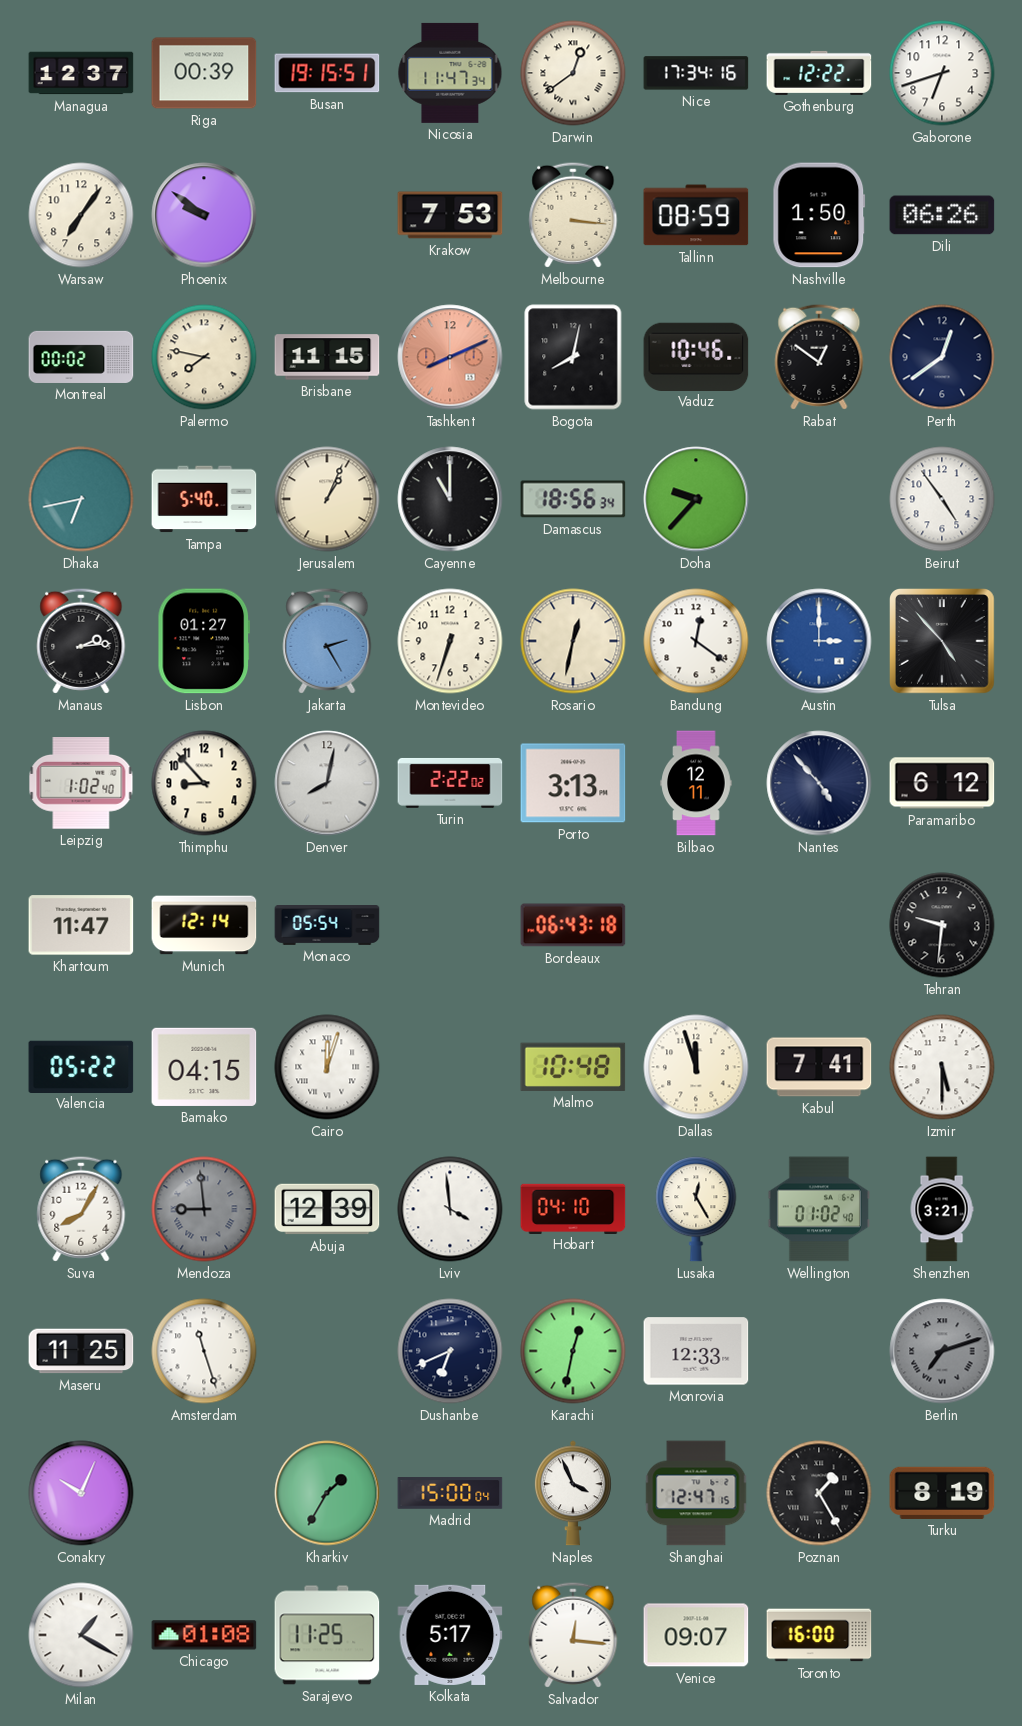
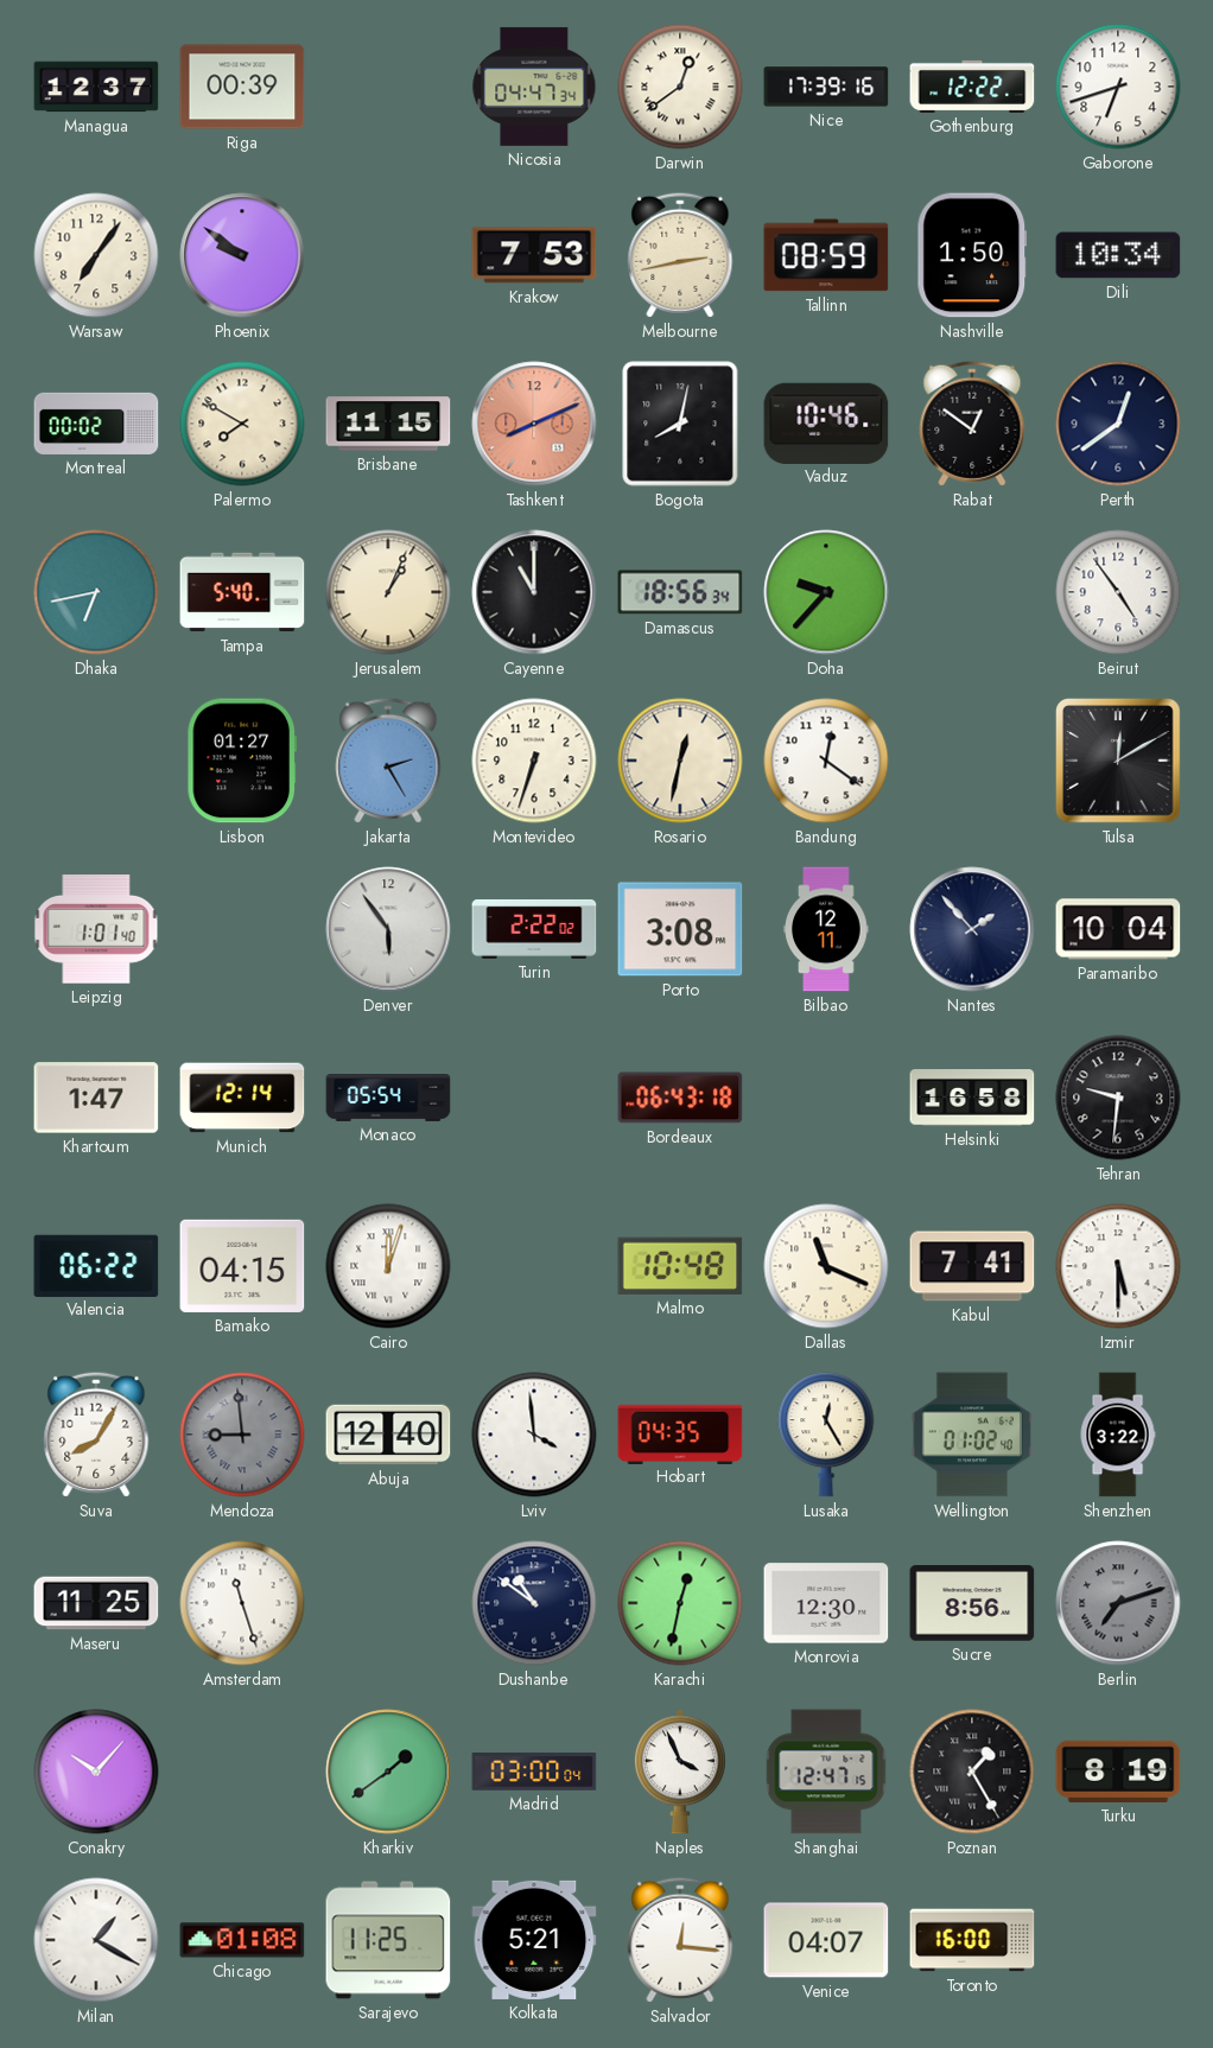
Busan: 19:15 -> none (327, 73)
Nicosia: 11:47 -> 04:47 (534, 87)
Nice: 17:34 -> 17:39 (826, 87)
Melbourne: 3:16 -> 2:43 (680, 255)
Dili: 06:26 -> 10:34 (1118, 255)
Palermo: 7:47 -> 7:50 (242, 424)
Manaus: 2:14 -> none (81, 641)
Austin: 3:00 -> none (819, 641)
Tulsa: 4:53 -> 12:10 (1119, 762)
Leipzig: 1:02 -> 1:01 (96, 930)
Thimphu: 8:53 -> none (204, 783)
Denver: 8:02 -> 5:54 (388, 929)
Porto: 3:13 -> 3:08 (680, 929)
Nantes: 4:53 -> 1:53 (972, 929)
Paramaribo: 6:12 -> 10:04 (1118, 929)
Khartoum: 11:47 -> 1:47 (96, 1098)
Helsinki: none -> 16:58 (972, 1099)
Valencia: 05:22 -> 06:22 (96, 1265)
Dallas: 11:57 -> 11:19 (826, 1266)
Abuja: 12:39 -> 12:40 (388, 1435)
Hobart: 04:10 -> 04:35 (680, 1433)
Shenzhen: 3:21 -> 3:22 (1118, 1435)
Dushanbe: 6:41 -> 10:51 (534, 1603)
Monrovia: 12:33 -> 12:30 (826, 1603)
Sucre: none -> 8:56 (972, 1603)
Conakry: 10:04 -> 10:07 (96, 1772)
Kharkiv: 1:35 -> 1:39 (388, 1772)
Madrid: 15:00 -> 03:00 (534, 1772)
Kolkata: 5:17 -> 5:21 (534, 1940)
Venice: 09:07 -> 04:07 (826, 1940)
